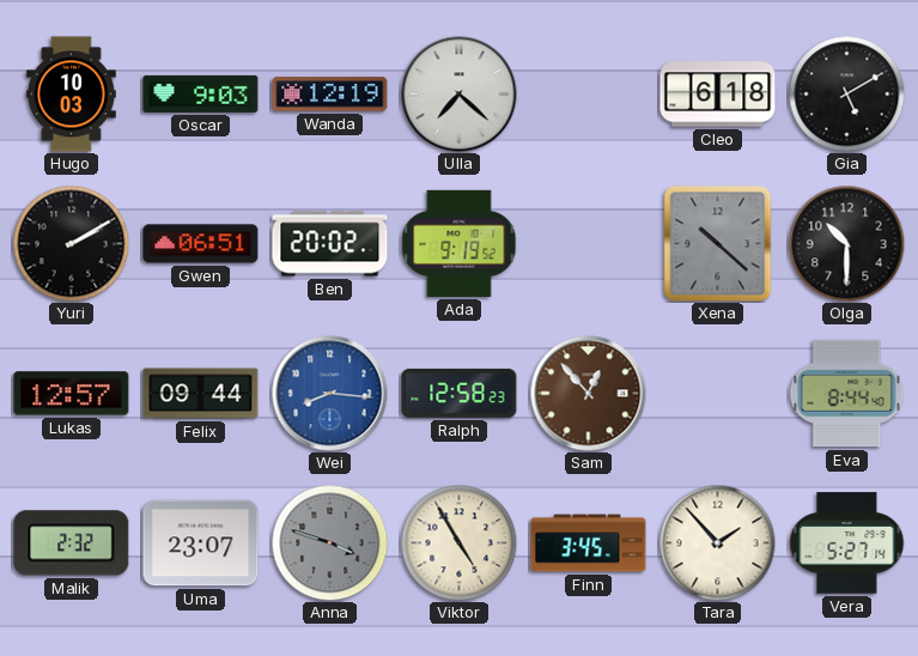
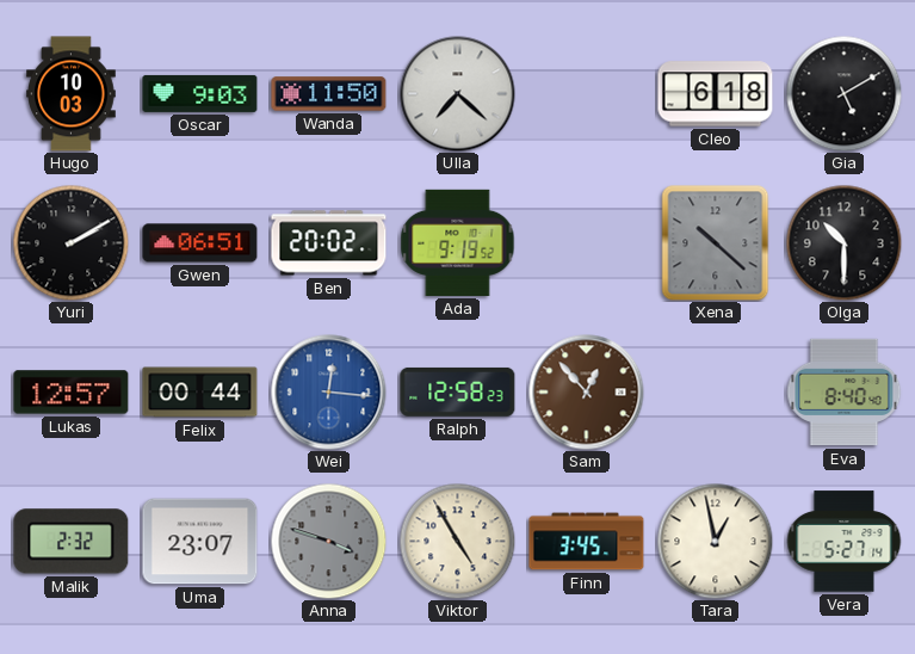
Wanda: 12:19 -> 11:50 (329, 94)
Felix: 09:44 -> 00:44 (200, 393)
Wei: 8:16 -> 12:16 (329, 393)
Eva: 8:44 -> 8:40 (845, 393)
Tara: 1:53 -> 12:58 (715, 541)
